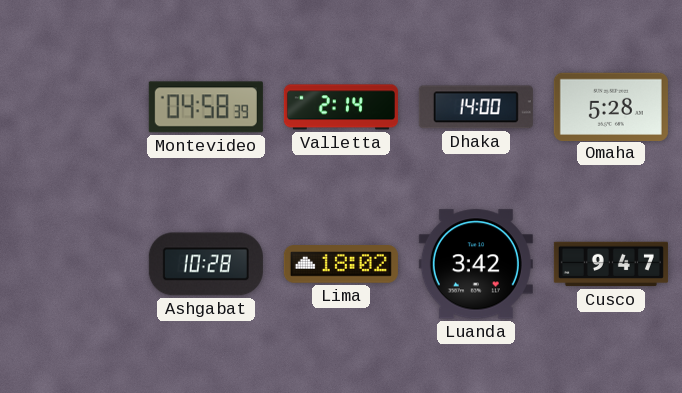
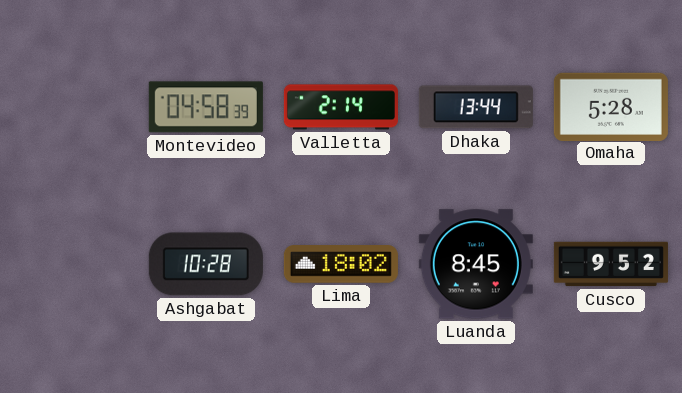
Dhaka: 14:00 -> 13:44 (476, 107)
Luanda: 3:42 -> 8:45 (476, 264)
Cusco: 9:47 -> 9:52 (611, 264)
